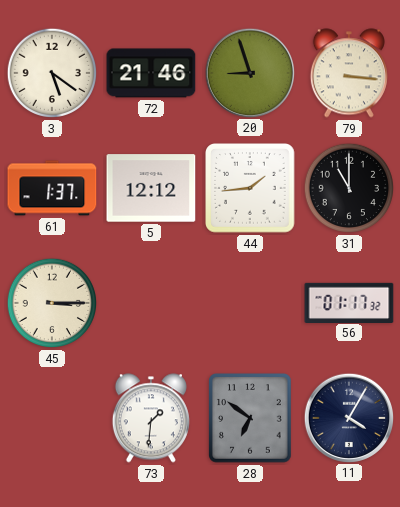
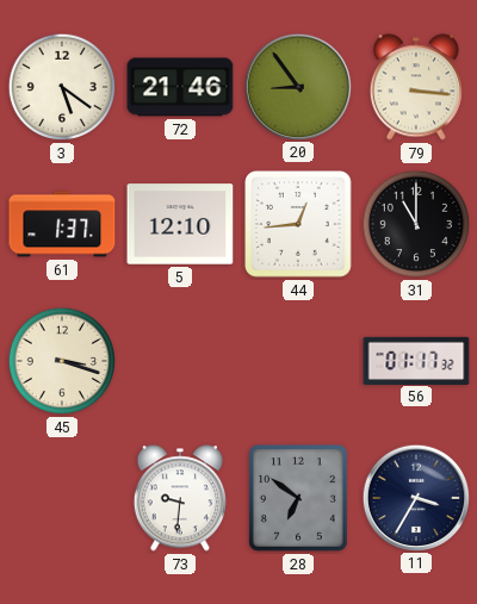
20: 8:57 -> 8:54 (297, 86)
5: 12:12 -> 12:10 (180, 224)
44: 1:44 -> 12:44 (298, 224)
45: 3:15 -> 3:18 (62, 361)
73: 1:31 -> 9:31 (180, 498)
11: 4:05 -> 3:35 (415, 497)
